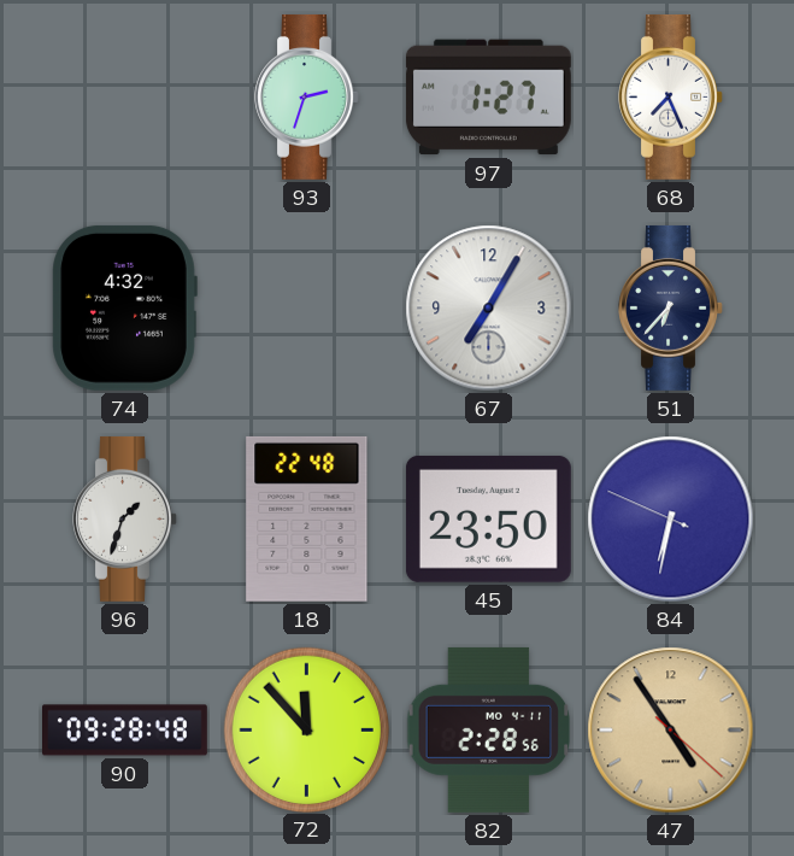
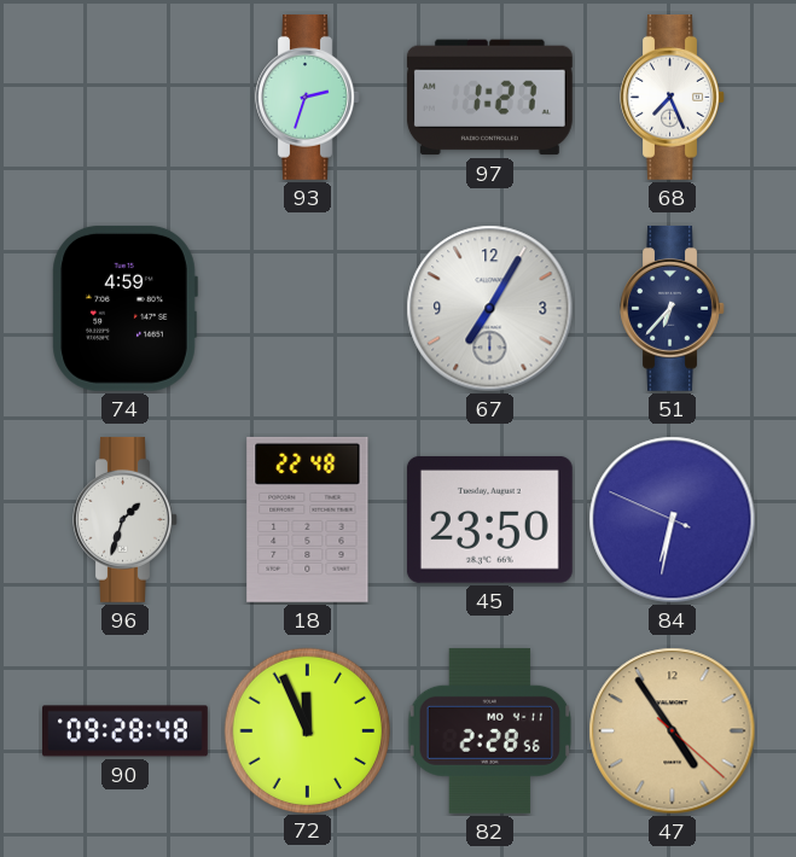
74: 4:32 -> 4:59 (124, 308)
72: 11:53 -> 11:56 (307, 730)
